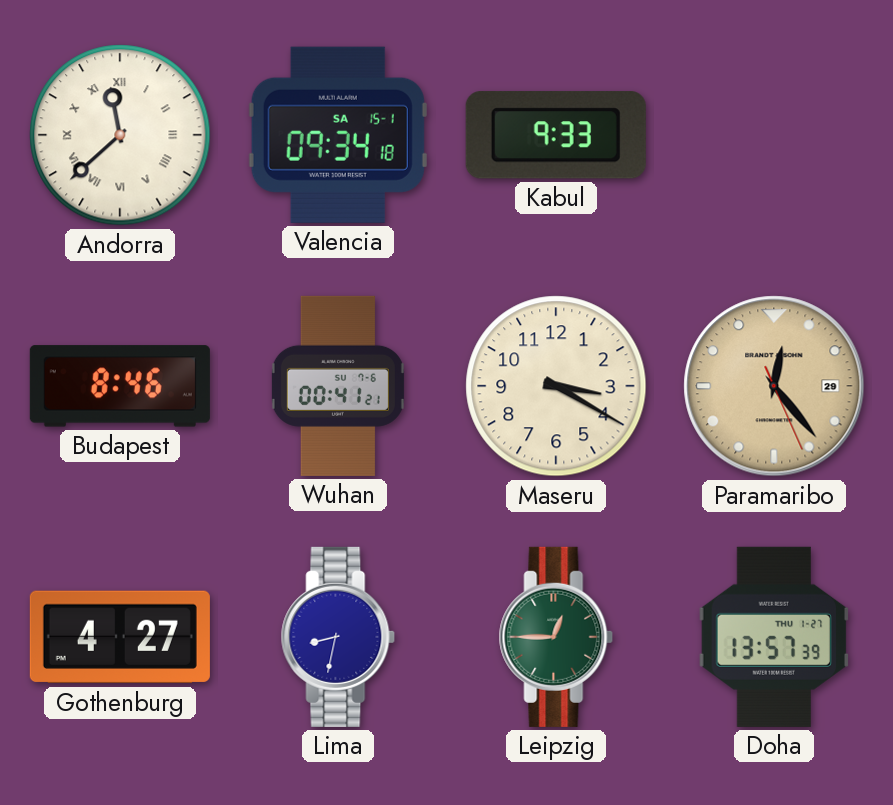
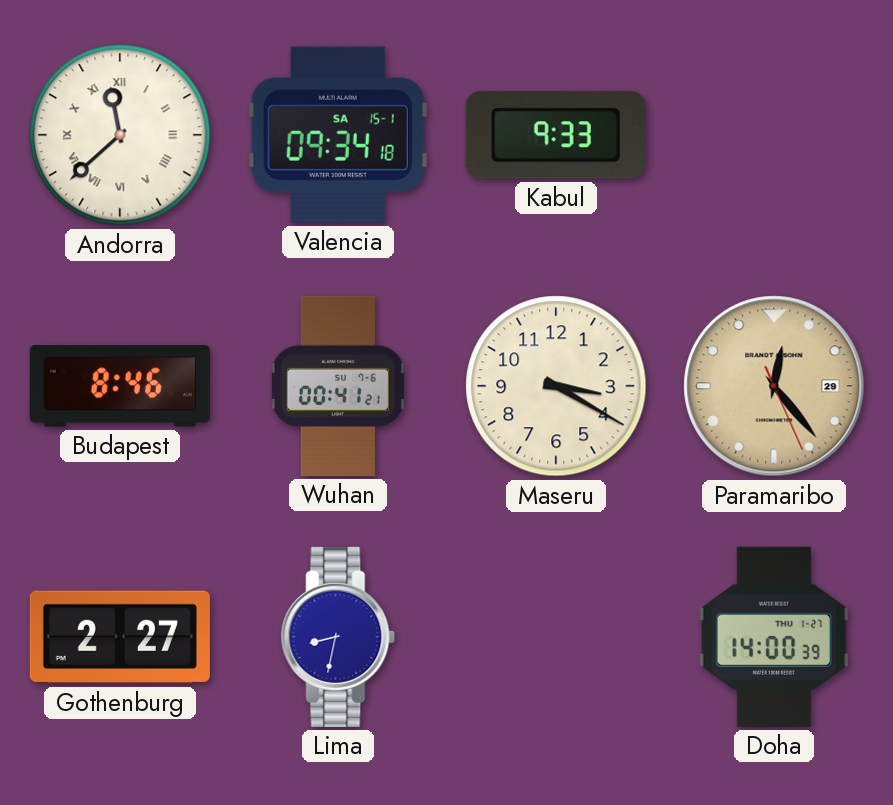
Gothenburg: 4:27 -> 2:27 (120, 637)
Leipzig: 12:45 -> none (556, 637)
Doha: 13:57 -> 14:00 (773, 637)
